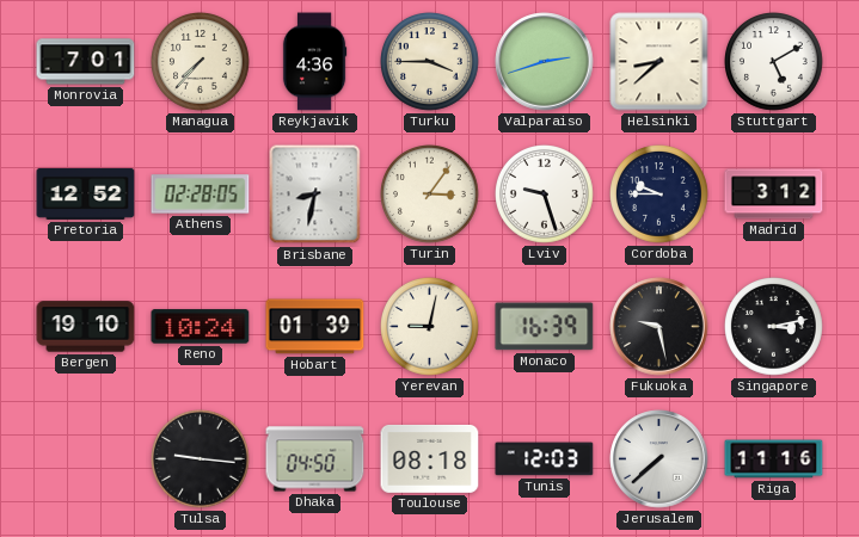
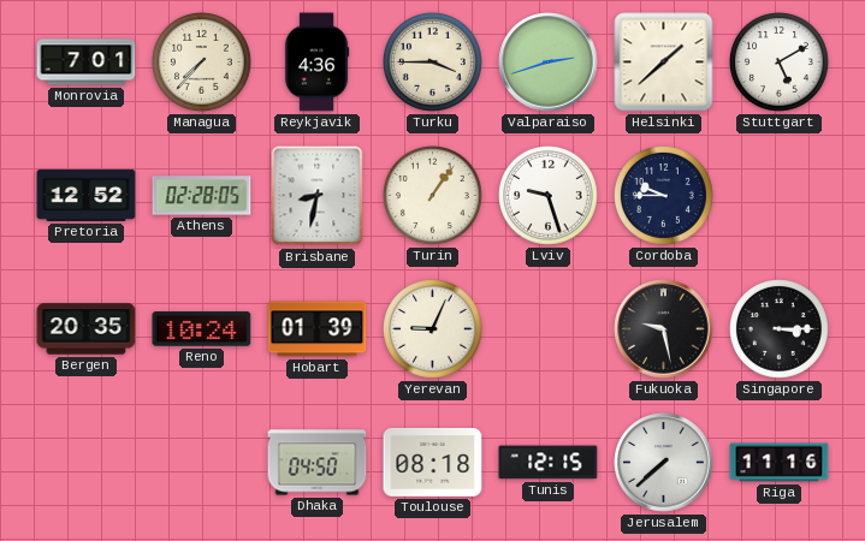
Helsinki: 8:38 -> 1:38 (664, 63)
Turin: 3:06 -> 1:06 (433, 196)
Madrid: 3:12 -> none (774, 195)
Bergen: 19:10 -> 20:35 (87, 329)
Yerevan: 9:02 -> 9:04 (433, 329)
Monaco: 16:39 -> none (545, 327)
Singapore: 3:13 -> 3:15 (780, 329)
Tulsa: 9:16 -> none (201, 459)
Tunis: 12:03 -> 12:15 (549, 463)
